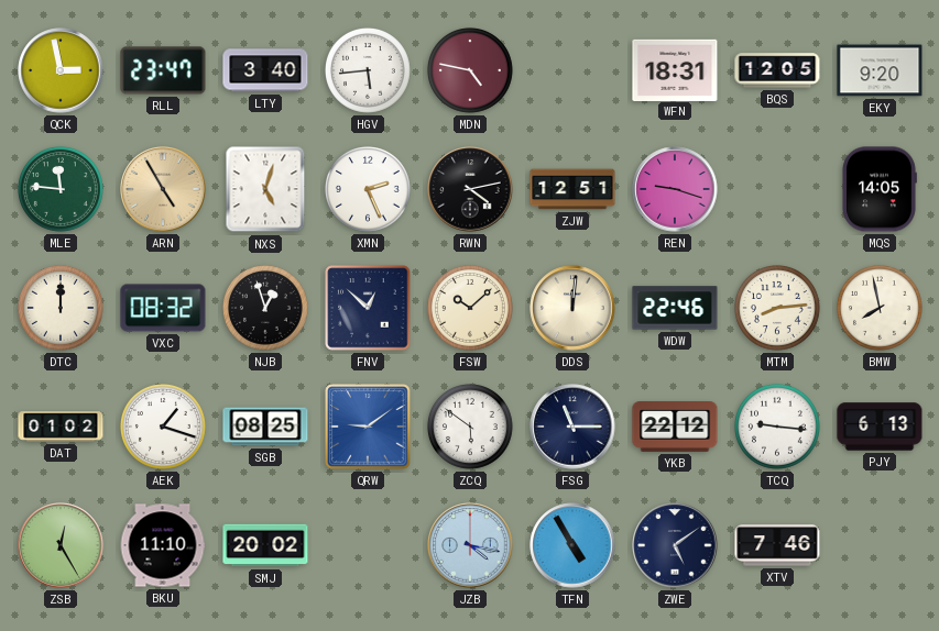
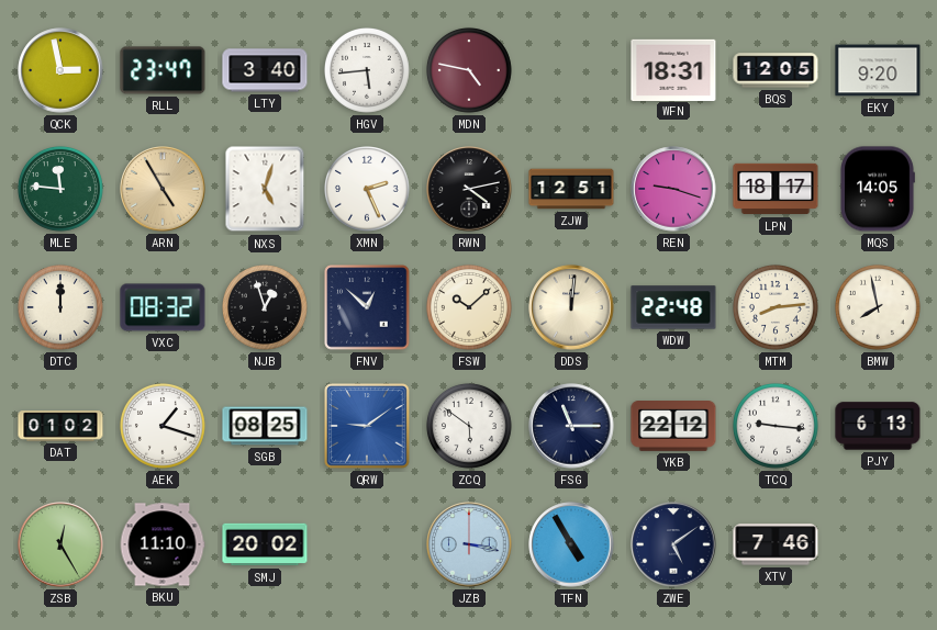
LPN: none -> 18:17 (776, 189)
WDW: 22:46 -> 22:48 (673, 307)
JZB: 4:17 -> 3:17 (469, 544)
